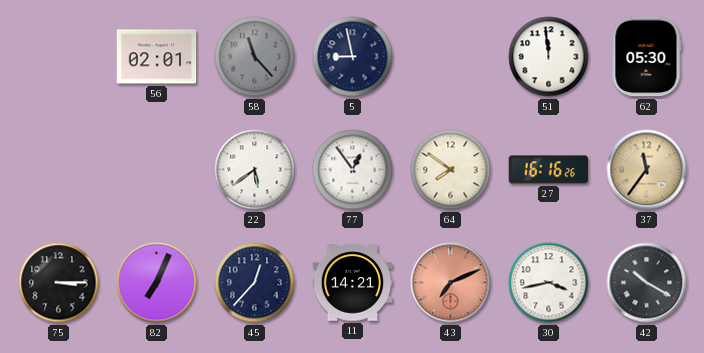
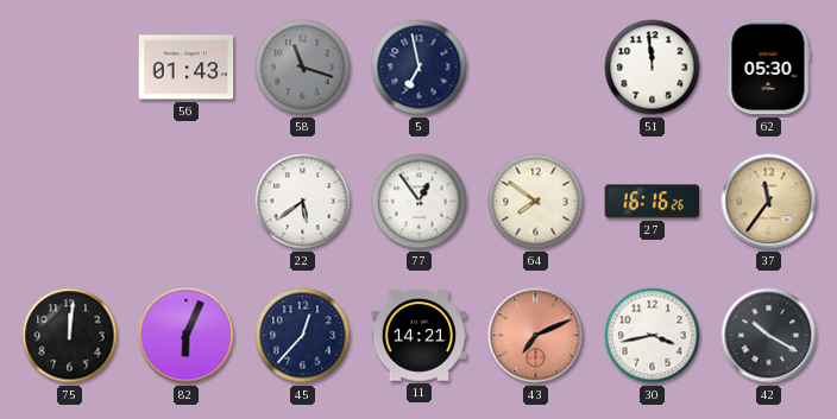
56: 02:01 -> 01:43 (187, 68)
58: 11:23 -> 11:18 (303, 68)
5: 8:58 -> 6:58 (420, 68)
75: 3:15 -> 12:01 (70, 336)
82: 7:04 -> 6:04 (187, 336)
